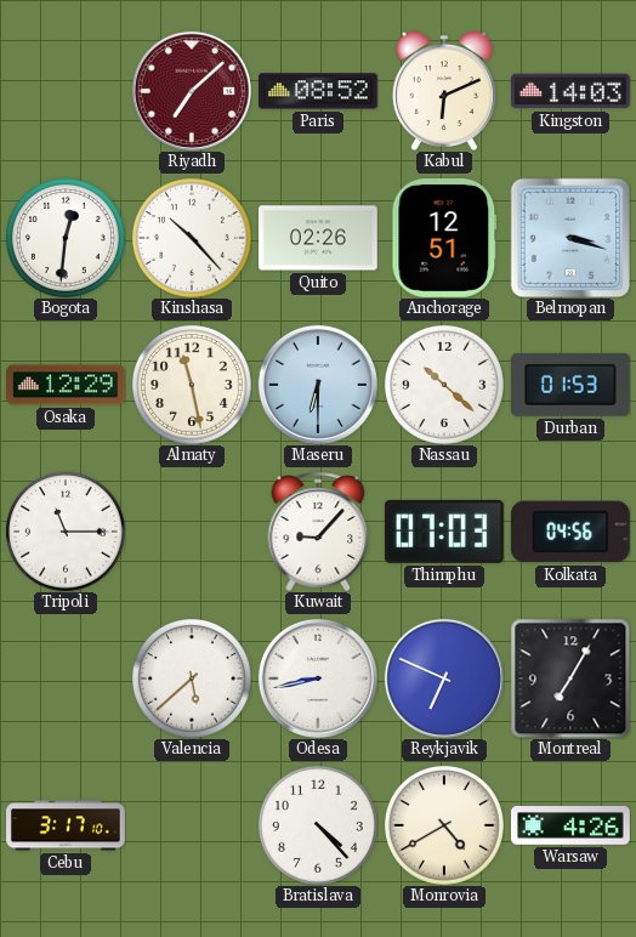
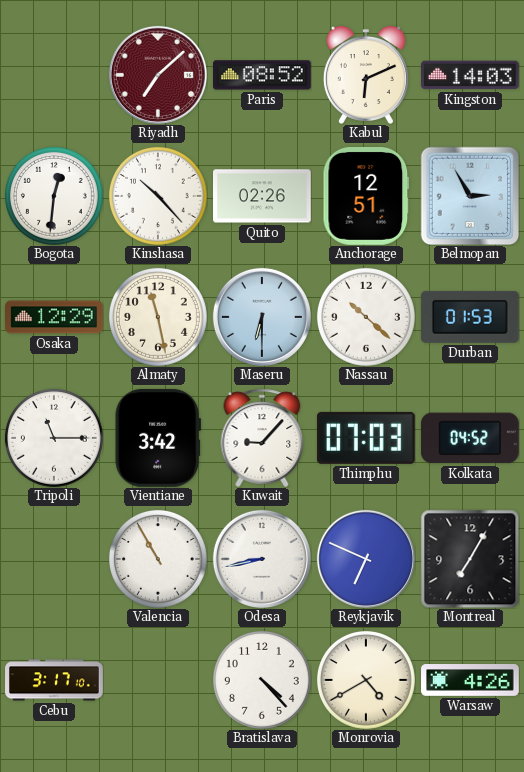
Belmopan: 3:18 -> 2:55 (470, 196)
Vientiane: none -> 3:42 (158, 438)
Kolkata: 04:56 -> 04:52 (470, 438)
Valencia: 5:38 -> 10:55 (158, 559)
